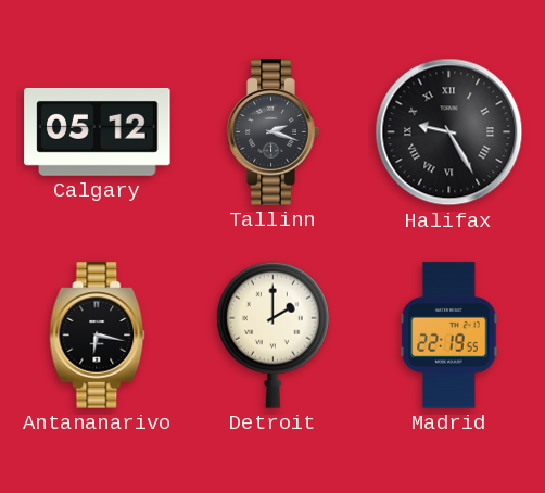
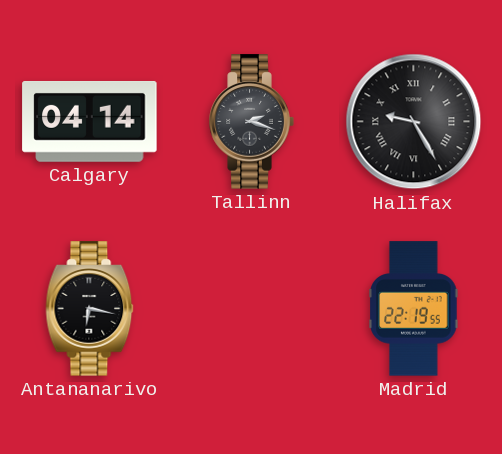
Calgary: 05:12 -> 04:14 (90, 121)
Detroit: 2:00 -> none (272, 334)
